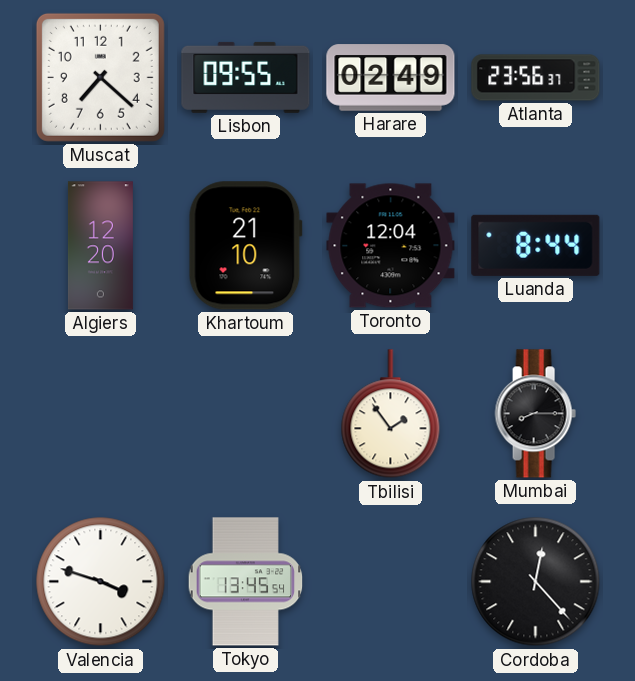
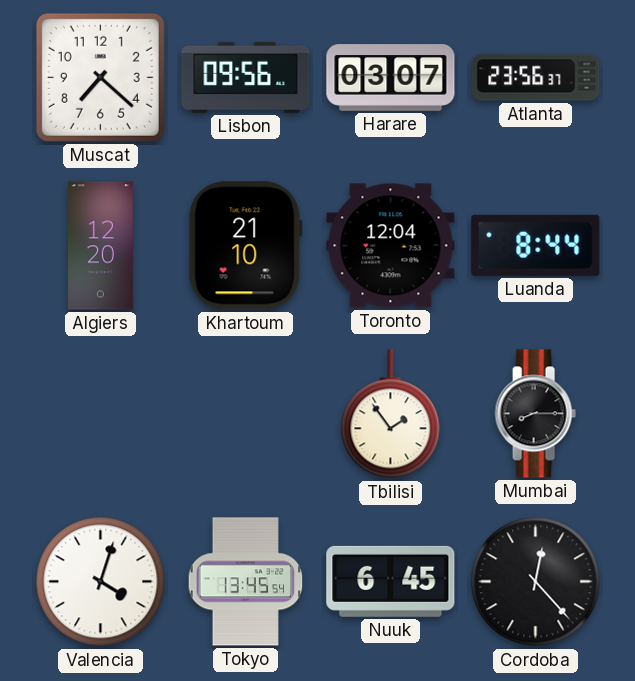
Lisbon: 09:55 -> 09:56 (246, 77)
Harare: 02:49 -> 03:07 (391, 78)
Valencia: 3:48 -> 4:03 (101, 582)
Nuuk: none -> 6:45 (391, 581)
